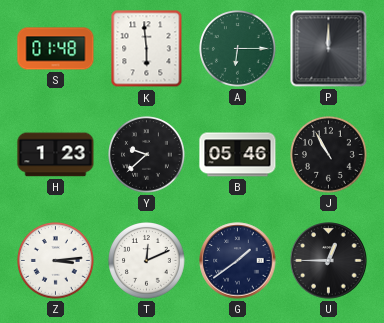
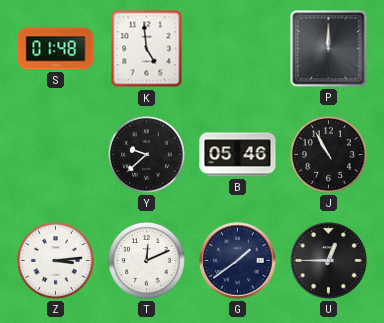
K: 5:59 -> 4:59 (147, 49)
A: 6:15 -> none (238, 49)
H: 1:23 -> none (56, 155)
